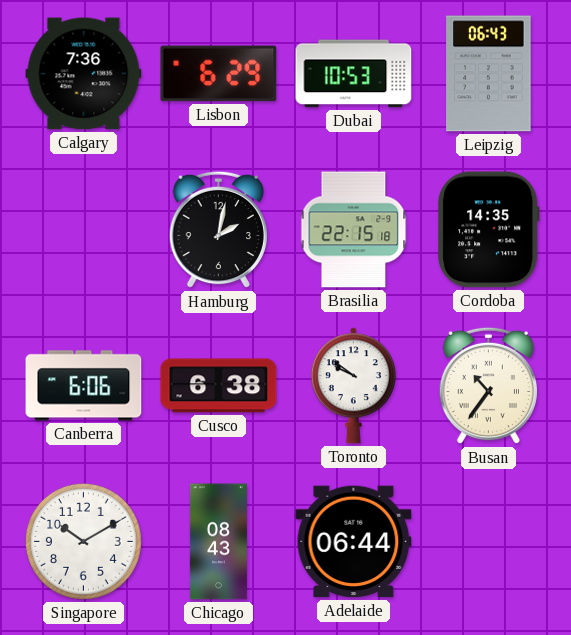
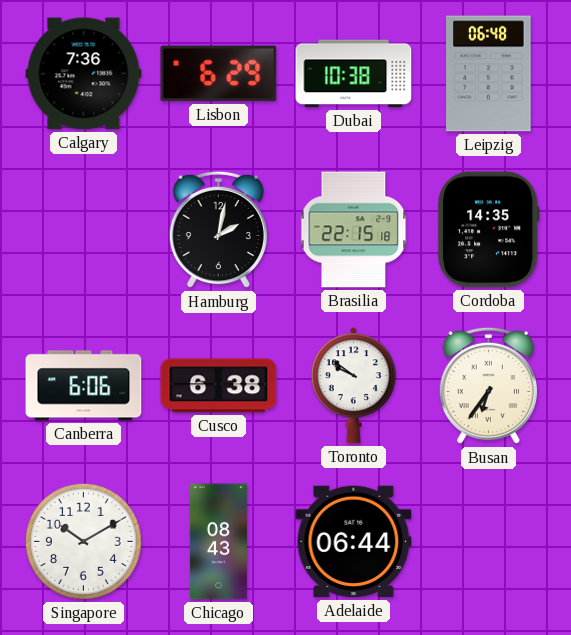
Dubai: 10:53 -> 10:38 (354, 74)
Leipzig: 06:43 -> 06:48 (489, 74)
Busan: 10:36 -> 6:36 (488, 386)
